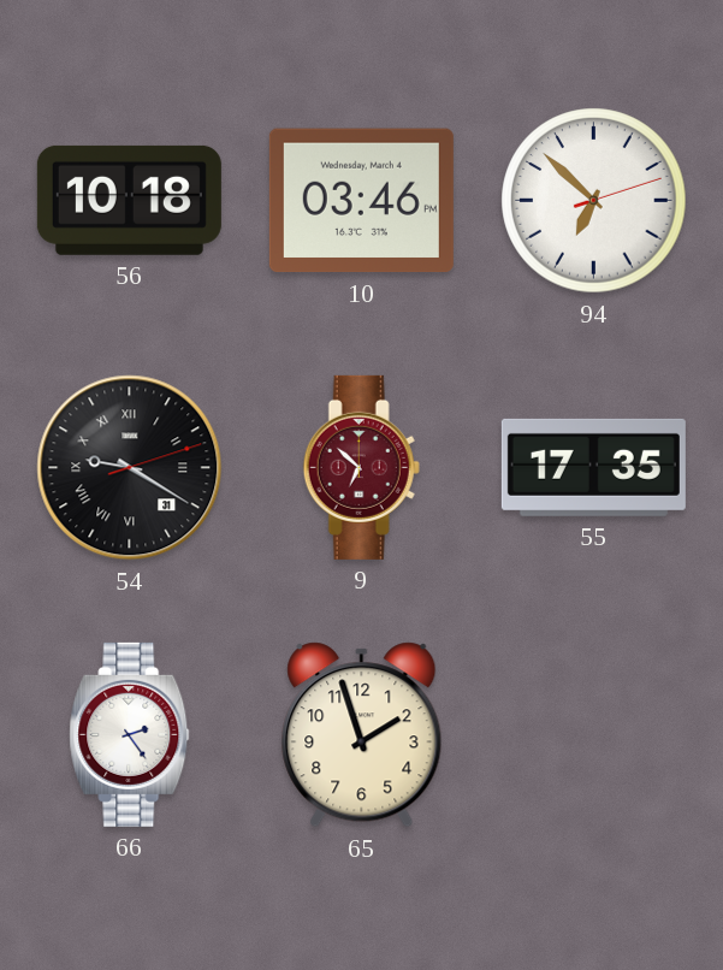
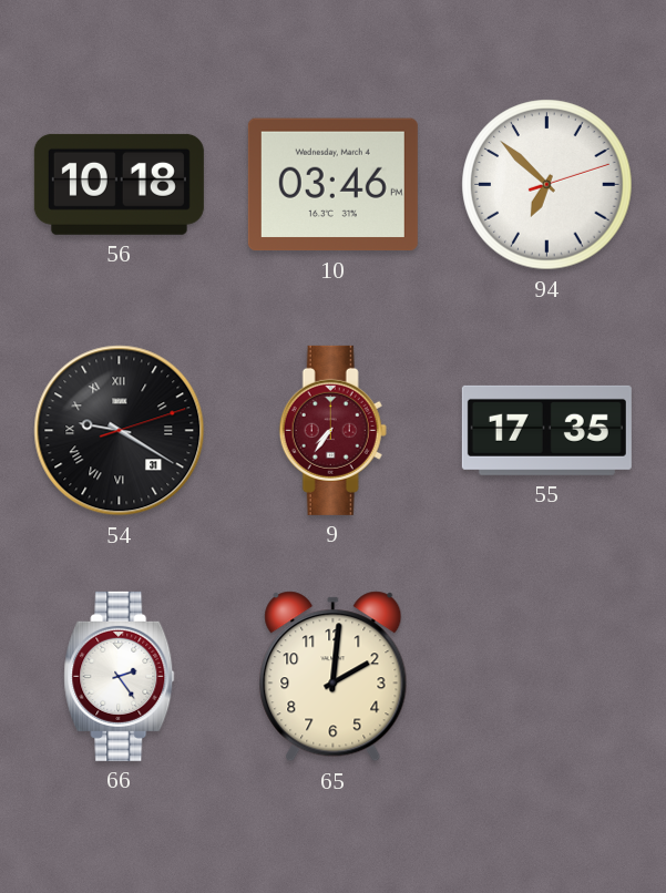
9: 6:52 -> 7:36 (332, 430)
65: 1:57 -> 2:01 (334, 677)
